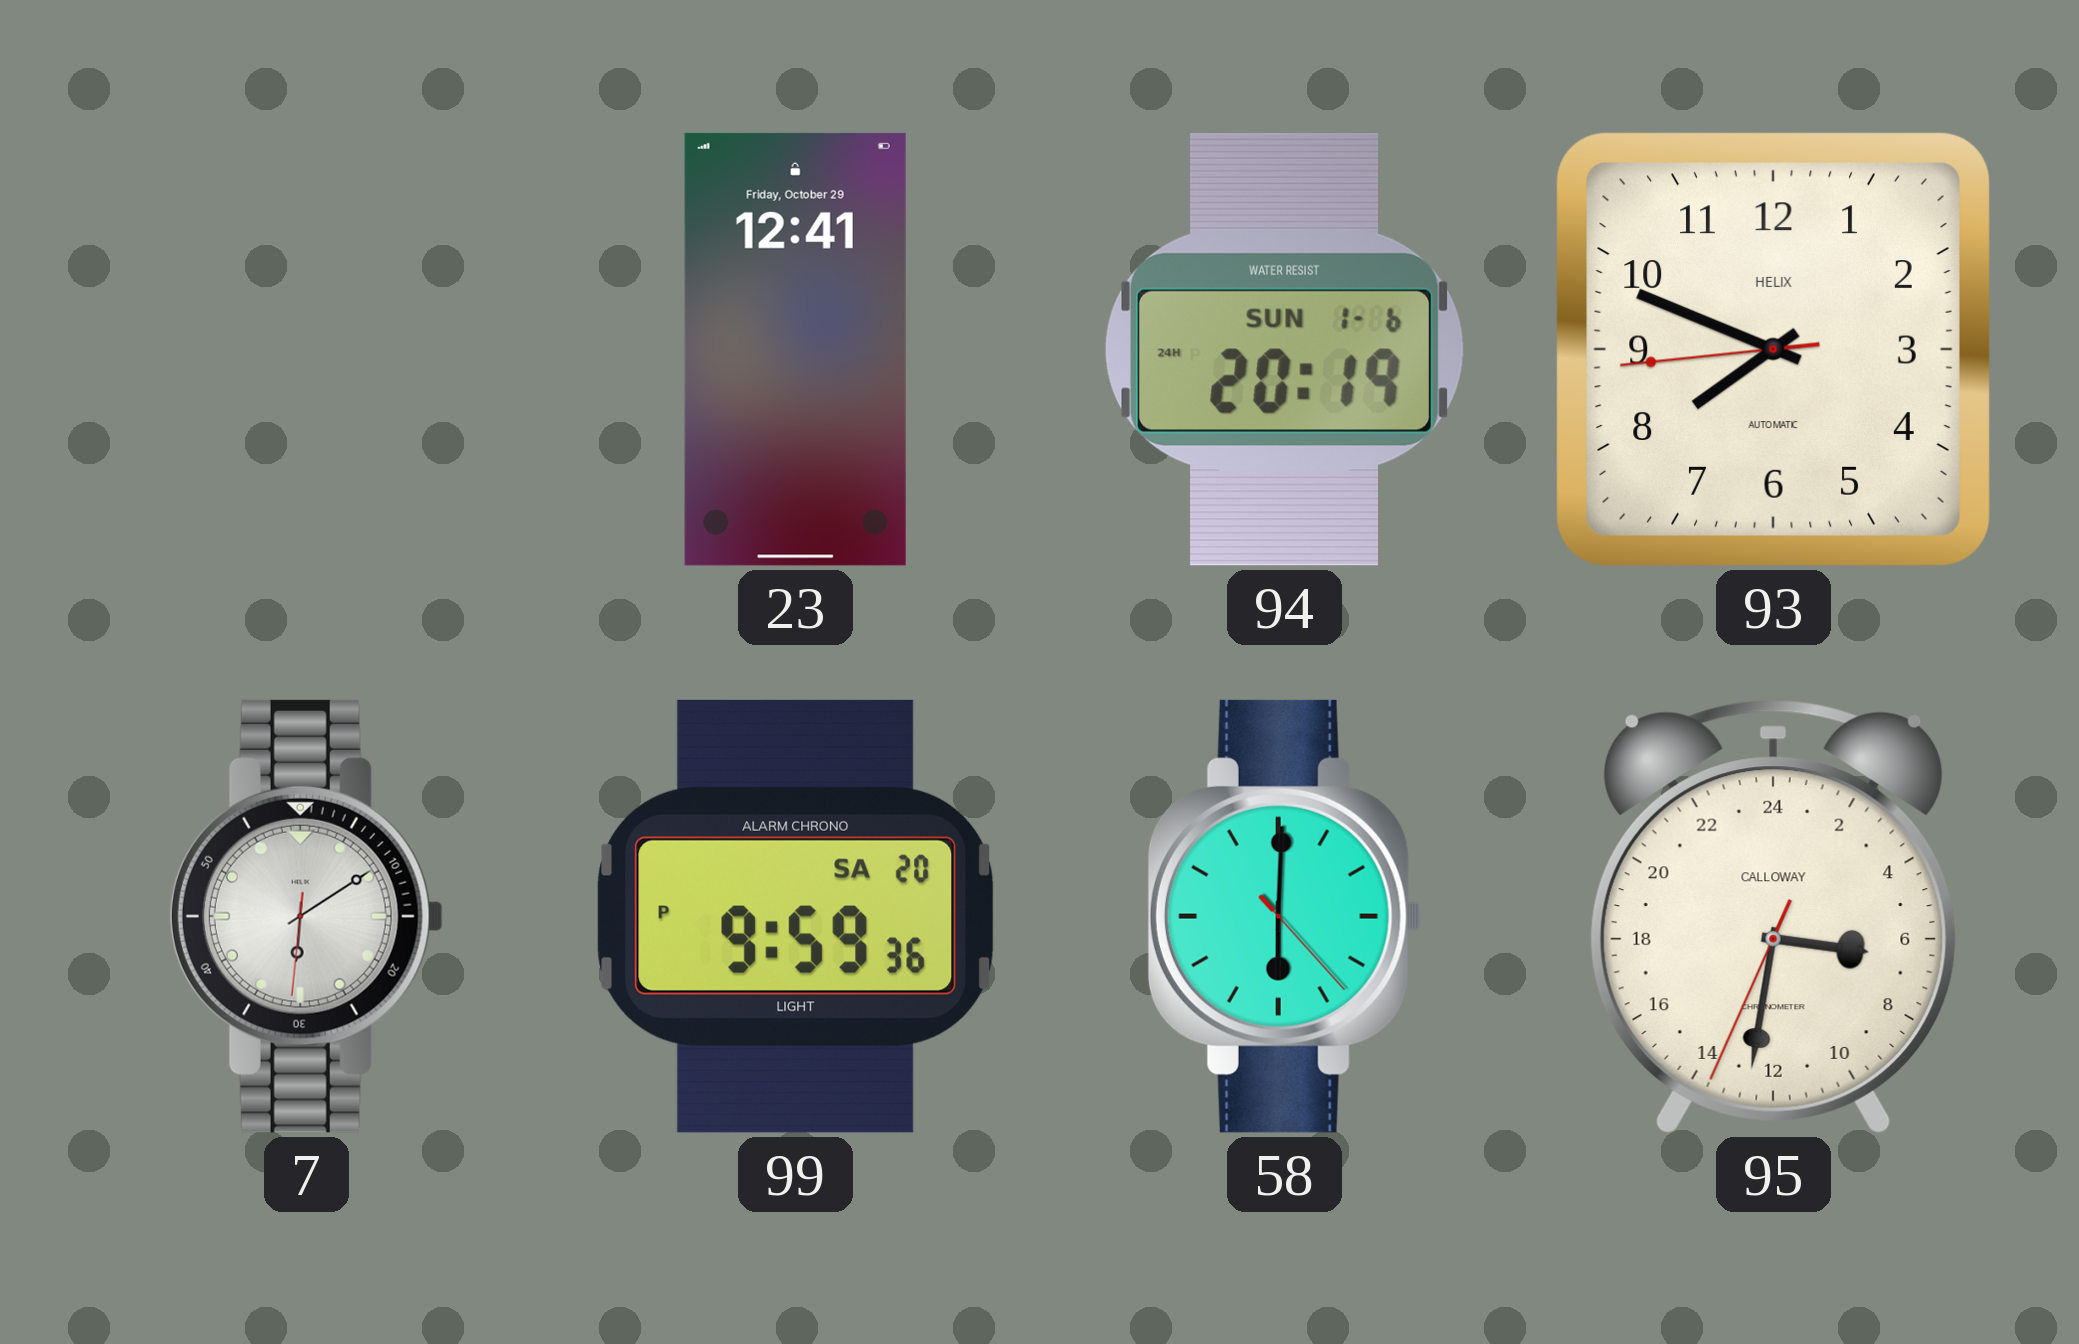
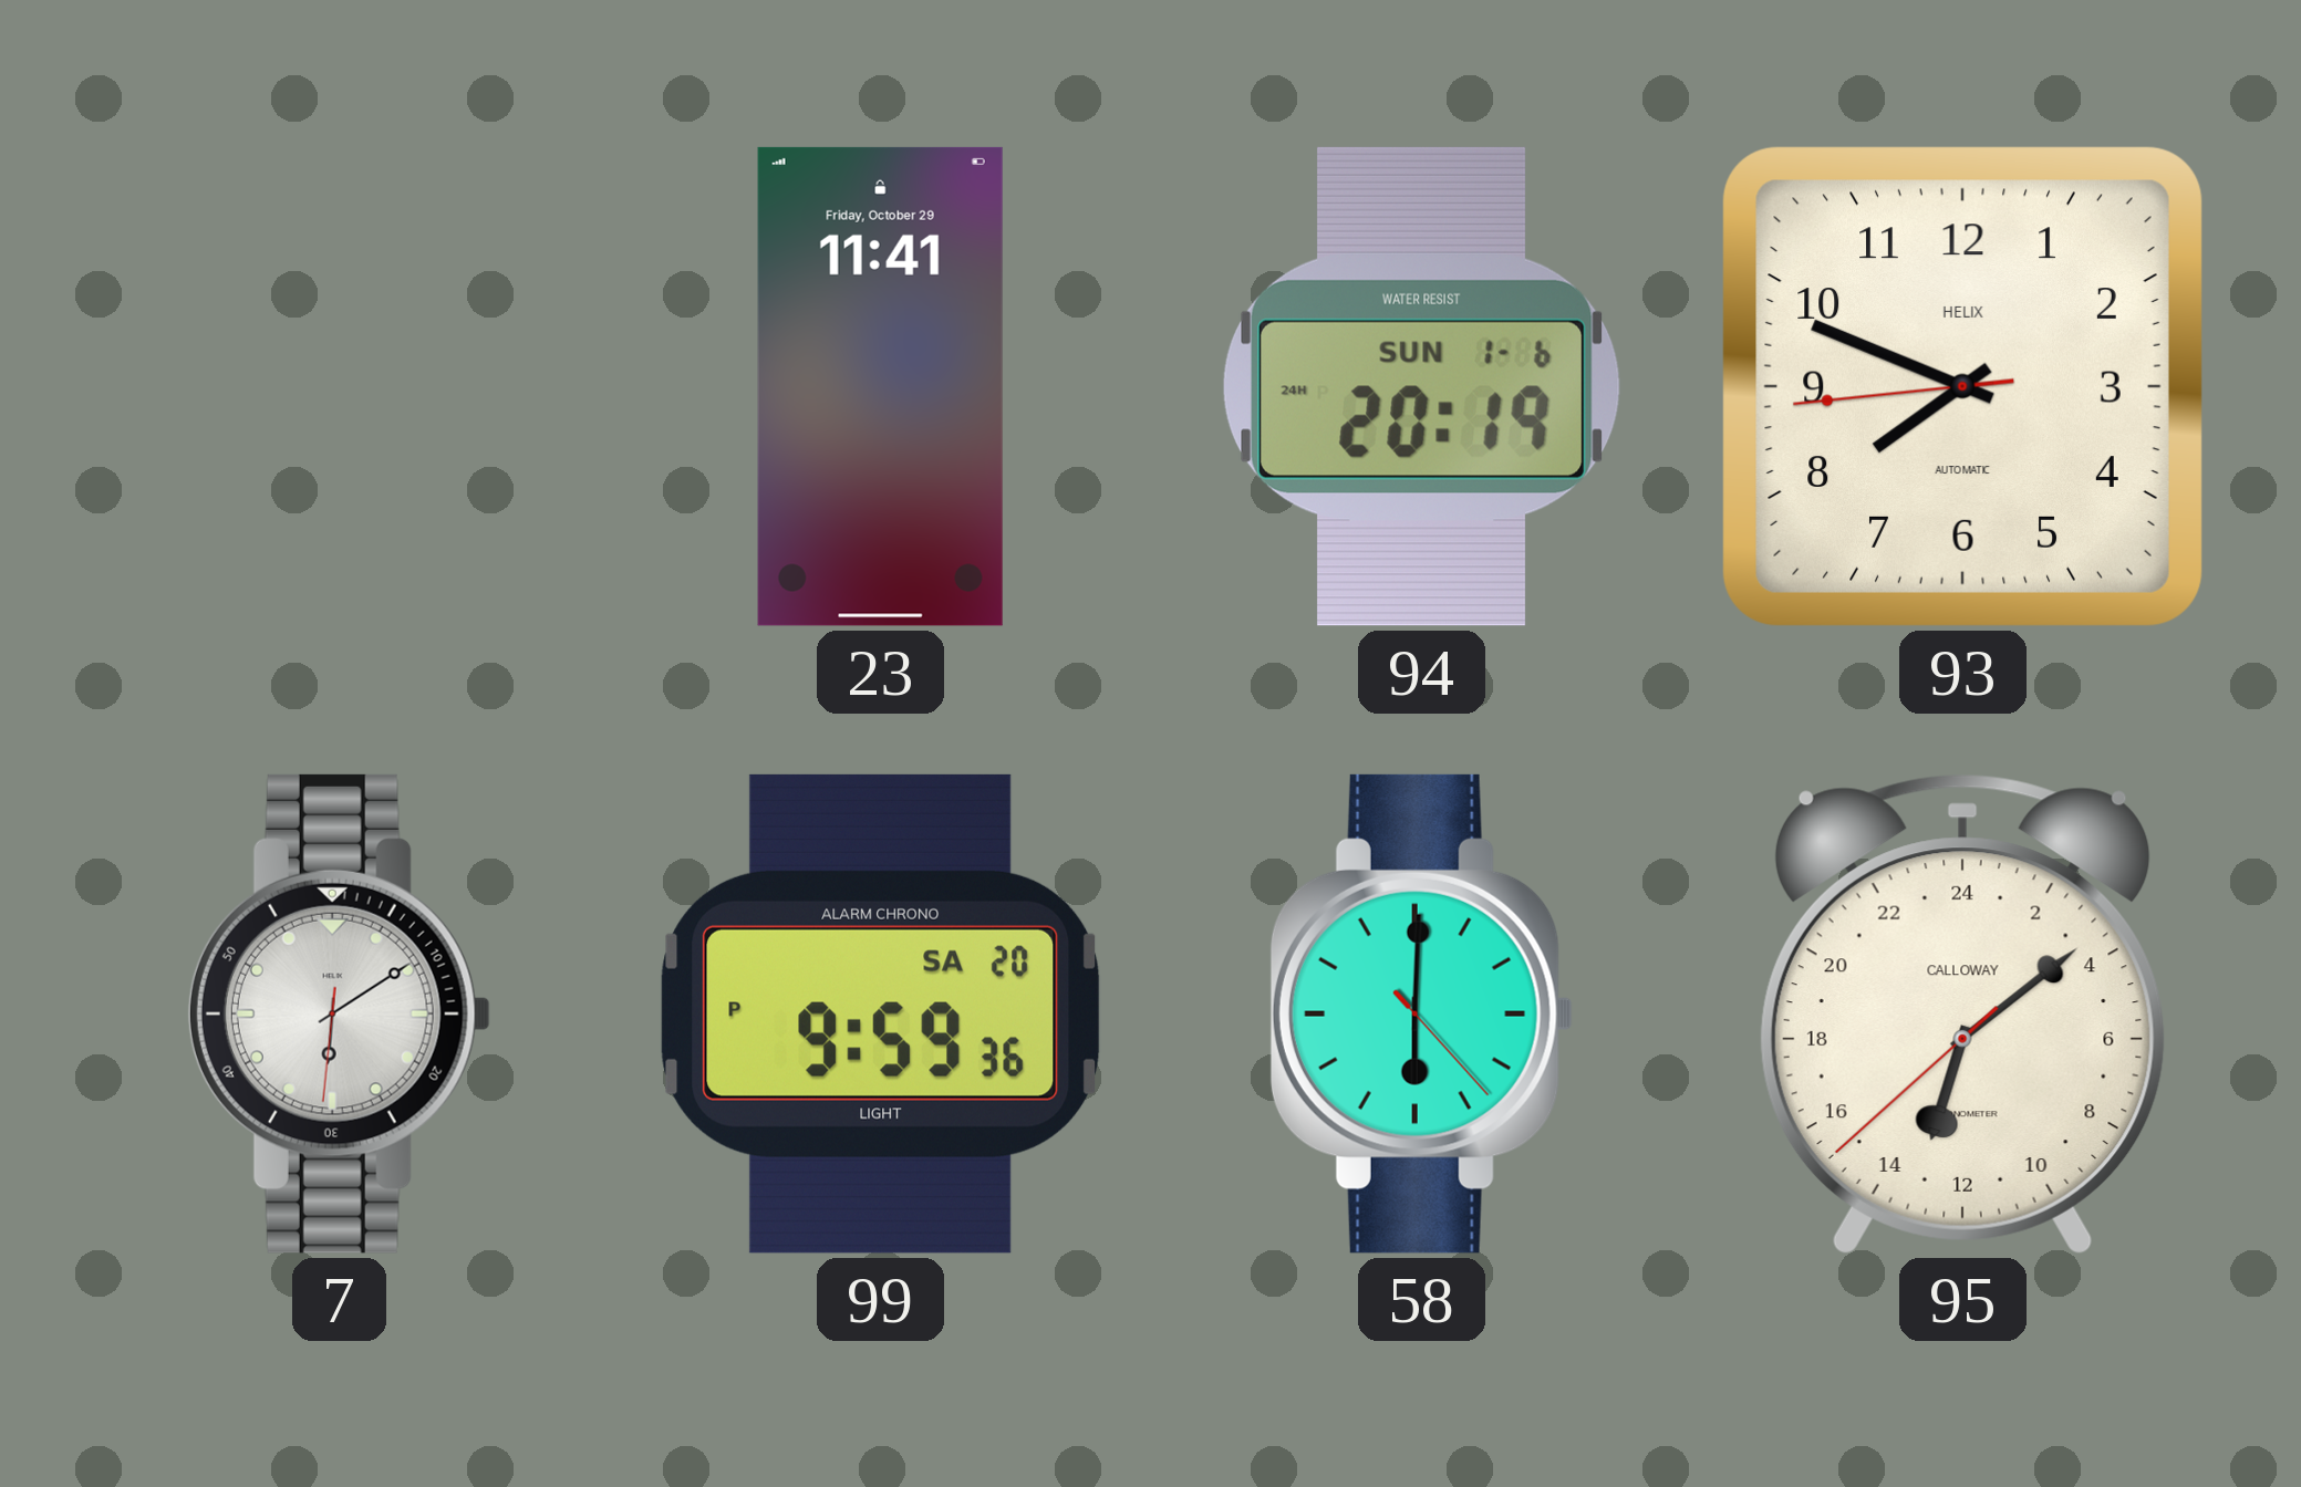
23: 12:41 -> 11:41 (880, 386)
95: 6:31 -> 13:08 (1962, 1013)
